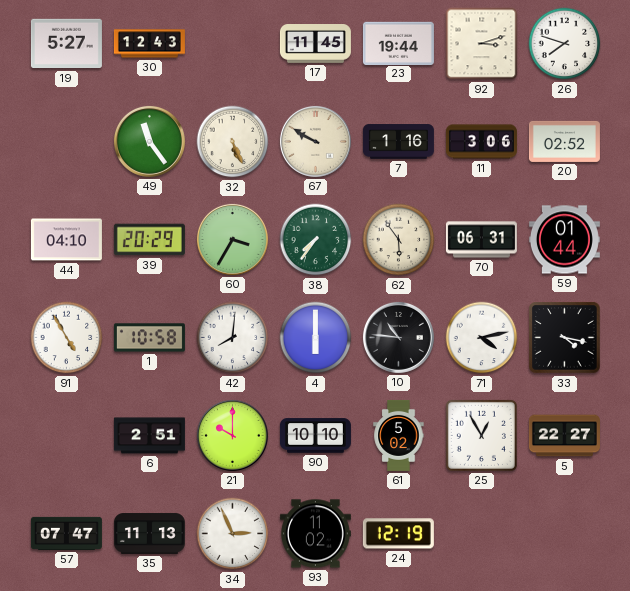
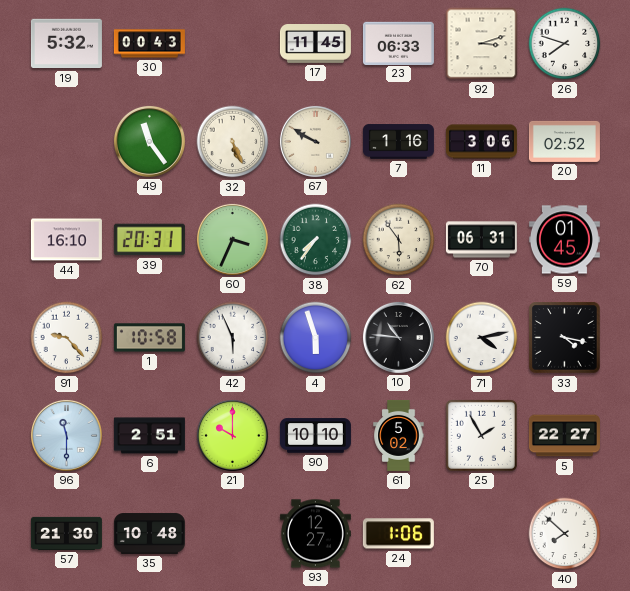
19: 5:27 -> 5:32 (66, 44)
30: 12:43 -> 00:43 (149, 44)
23: 19:44 -> 06:33 (398, 43)
44: 04:10 -> 16:10 (66, 240)
39: 20:29 -> 20:31 (149, 240)
60: 3:35 -> 3:34 (232, 239)
59: 01:44 -> 01:45 (564, 240)
91: 4:55 -> 9:23 (67, 338)
42: 8:01 -> 5:56 (233, 338)
4: 6:00 -> 5:57 (316, 338)
96: none -> 11:30 (66, 435)
25: 12:55 -> 1:55 (481, 435)
57: 07:47 -> 21:30 (66, 533)
35: 11:13 -> 10:48 (149, 534)
34: 2:56 -> none (233, 534)
93: 11:02 -> 12:27 (315, 534)
24: 12:19 -> 1:06 (398, 534)
40: none -> 7:52 (565, 534)
